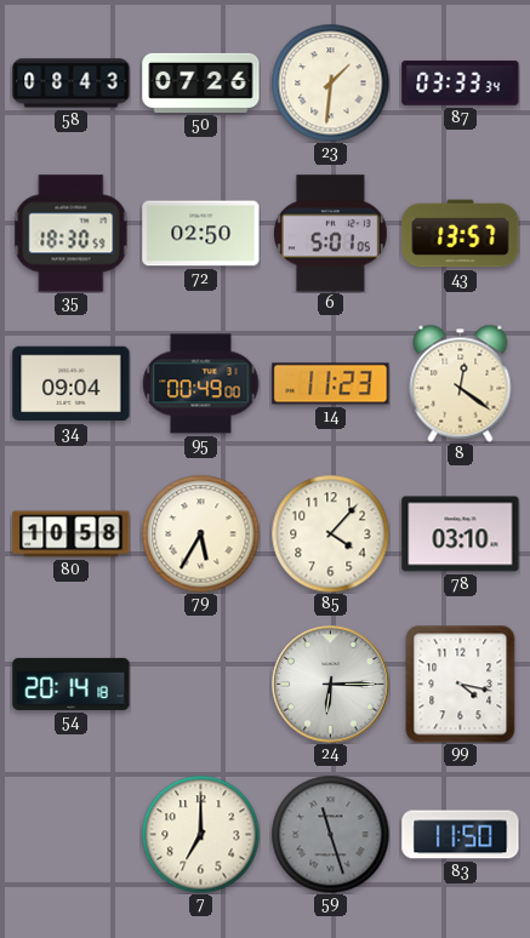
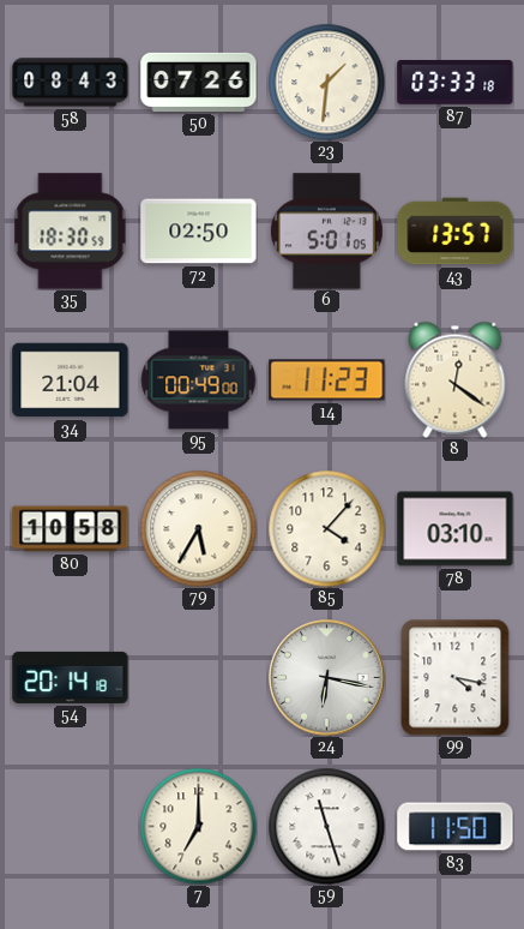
87: 03:33:34 -> 03:33:18 (456, 82)
34: 09:04 -> 21:04 (71, 380)
24: 6:15 -> 6:17 (327, 678)
59 dial: grey -> white (326, 826)
